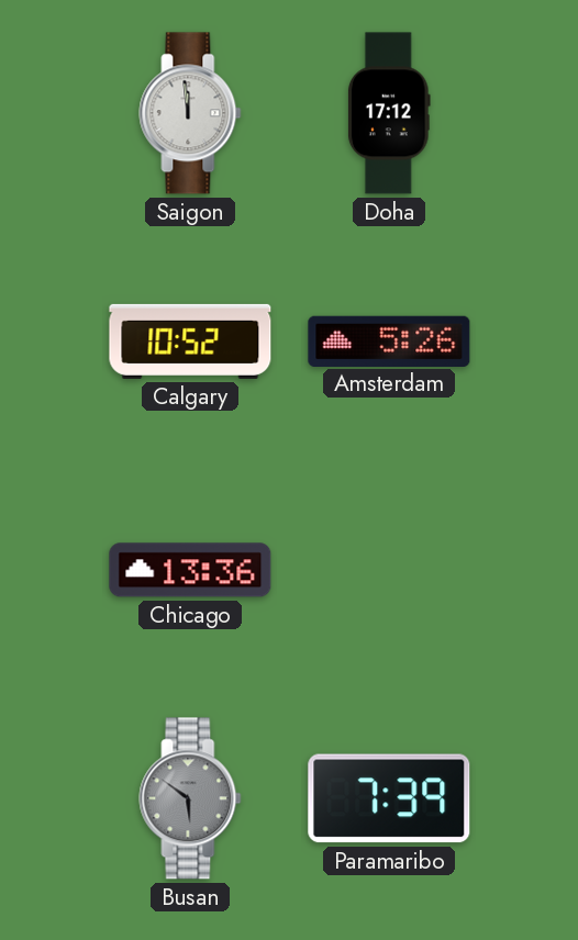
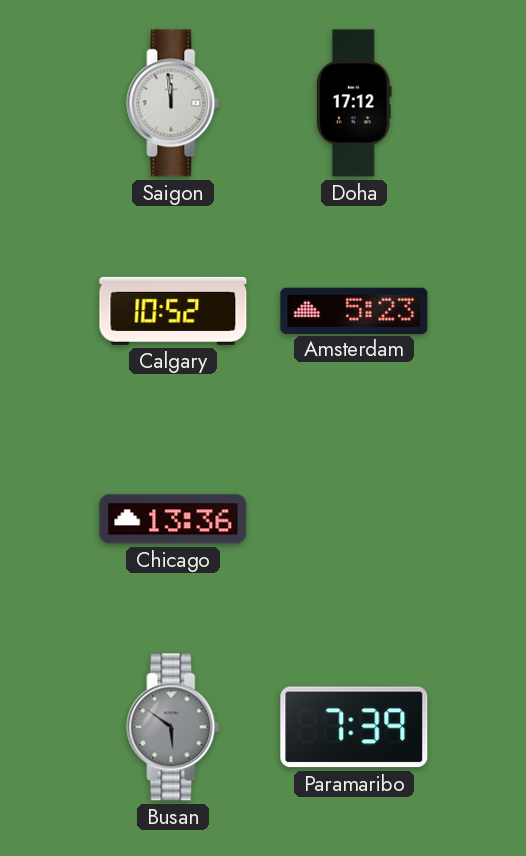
Amsterdam: 5:26 -> 5:23 (354, 310)
